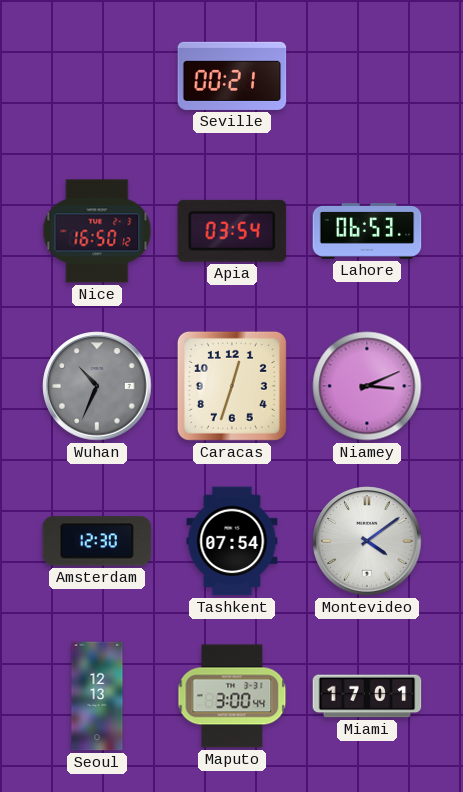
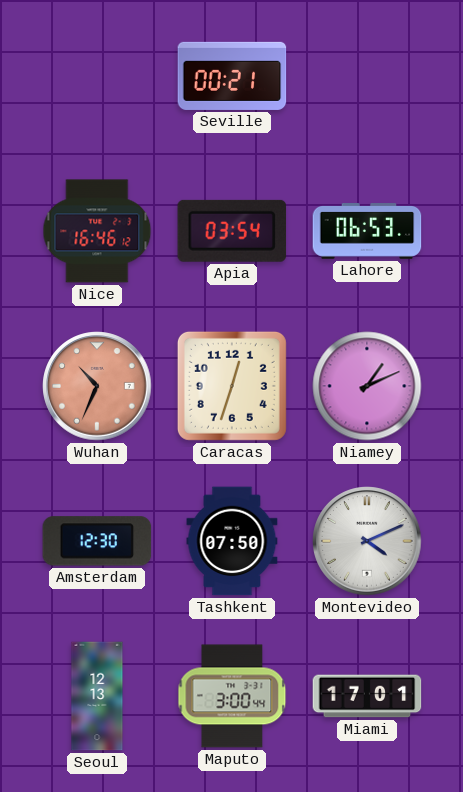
Nice: 16:50 -> 16:46 (97, 231)
Wuhan dial: grey -> salmon (97, 386)
Niamey: 3:11 -> 1:11 (367, 386)
Tashkent: 07:54 -> 07:50 (232, 541)
Montevideo: 4:09 -> 4:11 (367, 541)
